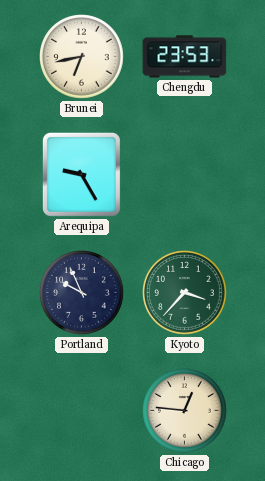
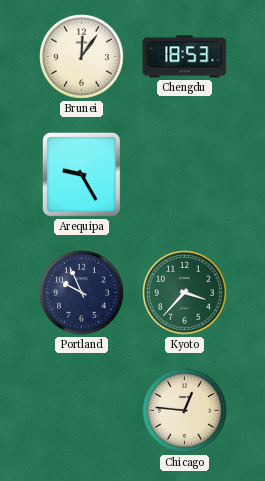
Brunei: 6:43 -> 12:06 (82, 57)
Chengdu: 23:53 -> 18:53 (185, 57)
